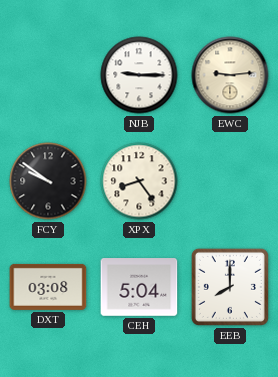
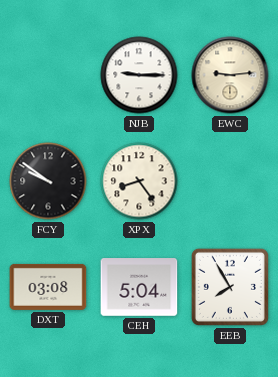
EEB: 8:00 -> 7:55 (230, 287)
